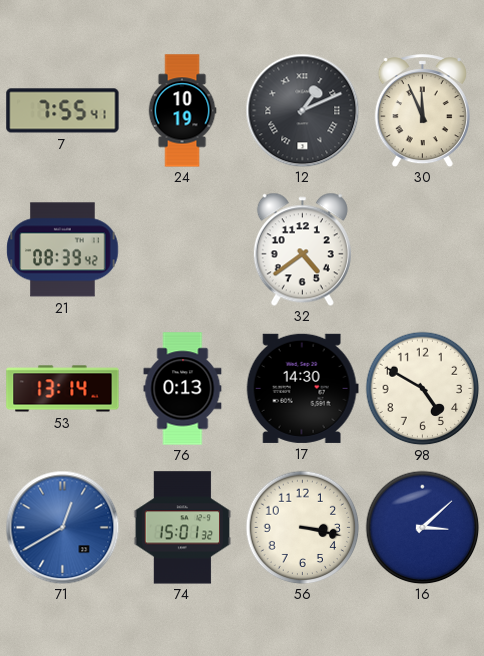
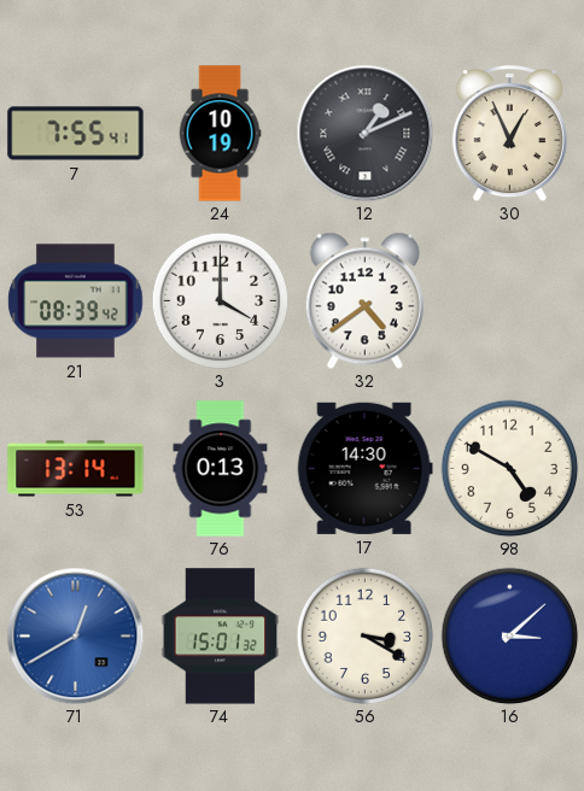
30: 11:56 -> 12:56 (509, 134)
3: none -> 4:00 (220, 300)
56: 3:17 -> 3:20 (364, 635)
